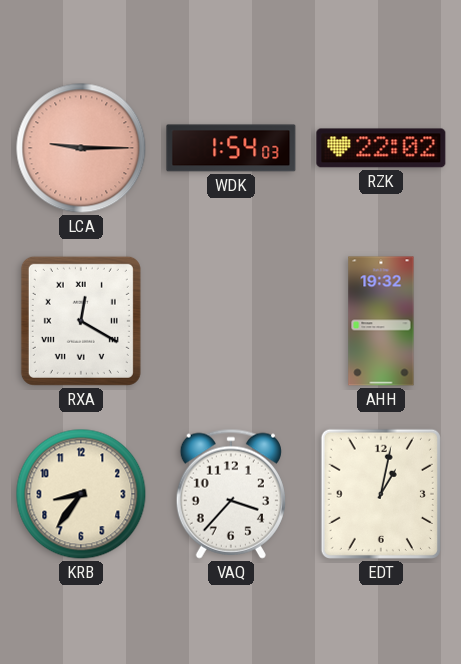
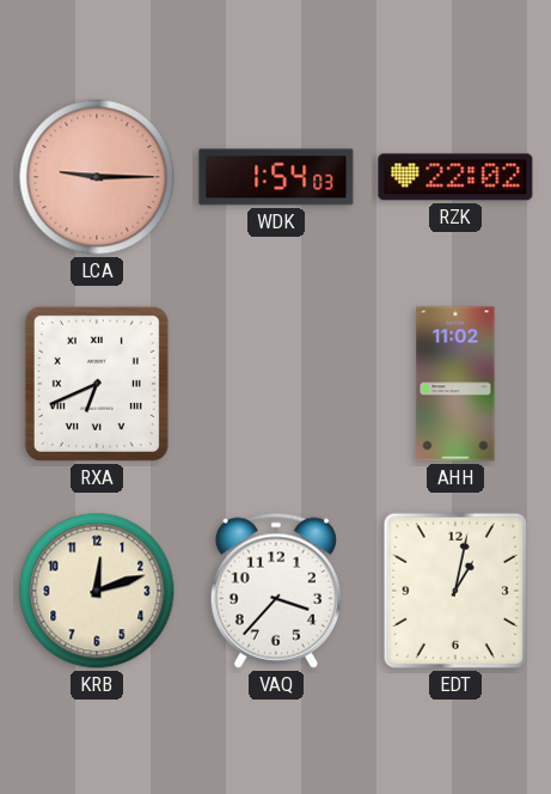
RXA: 12:20 -> 6:41 (97, 384)
AHH: 19:32 -> 11:02 (455, 384)
KRB: 8:36 -> 12:12 (97, 591)
